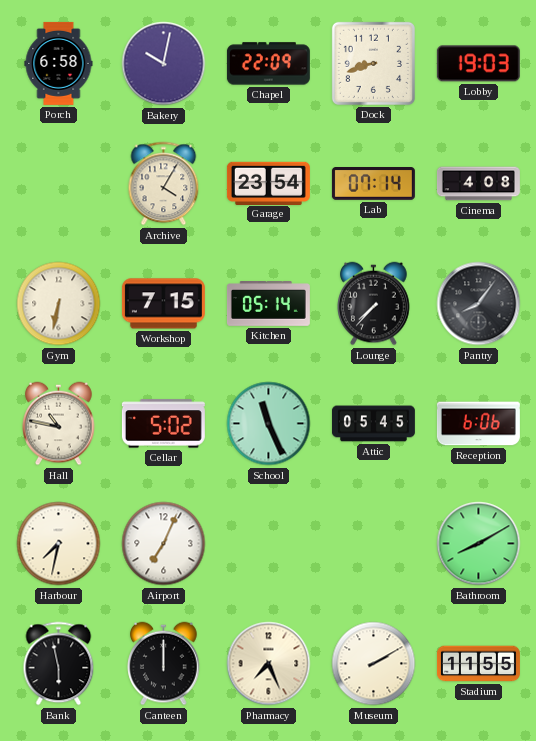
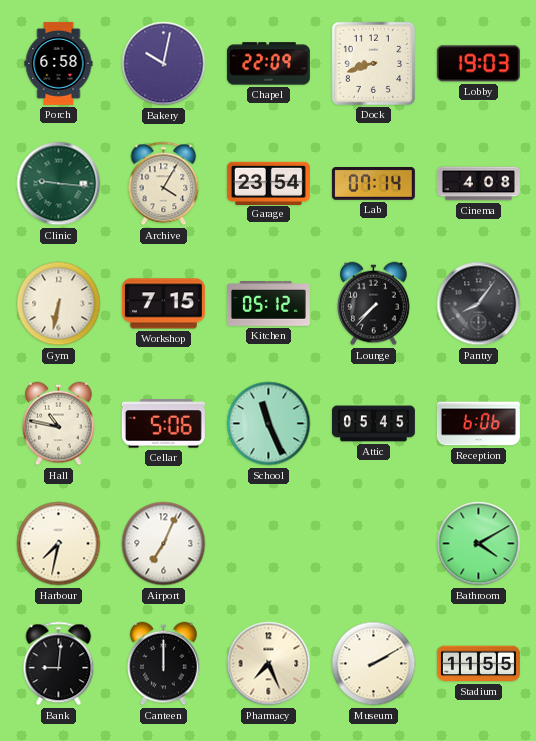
Clinic: none -> 9:16 (59, 184)
Kitchen: 05:14 -> 05:12 (268, 304)
Cellar: 5:02 -> 5:06 (163, 424)
Bathroom: 8:10 -> 4:10 (479, 544)
Bank: 5:58 -> 9:01 (59, 664)
